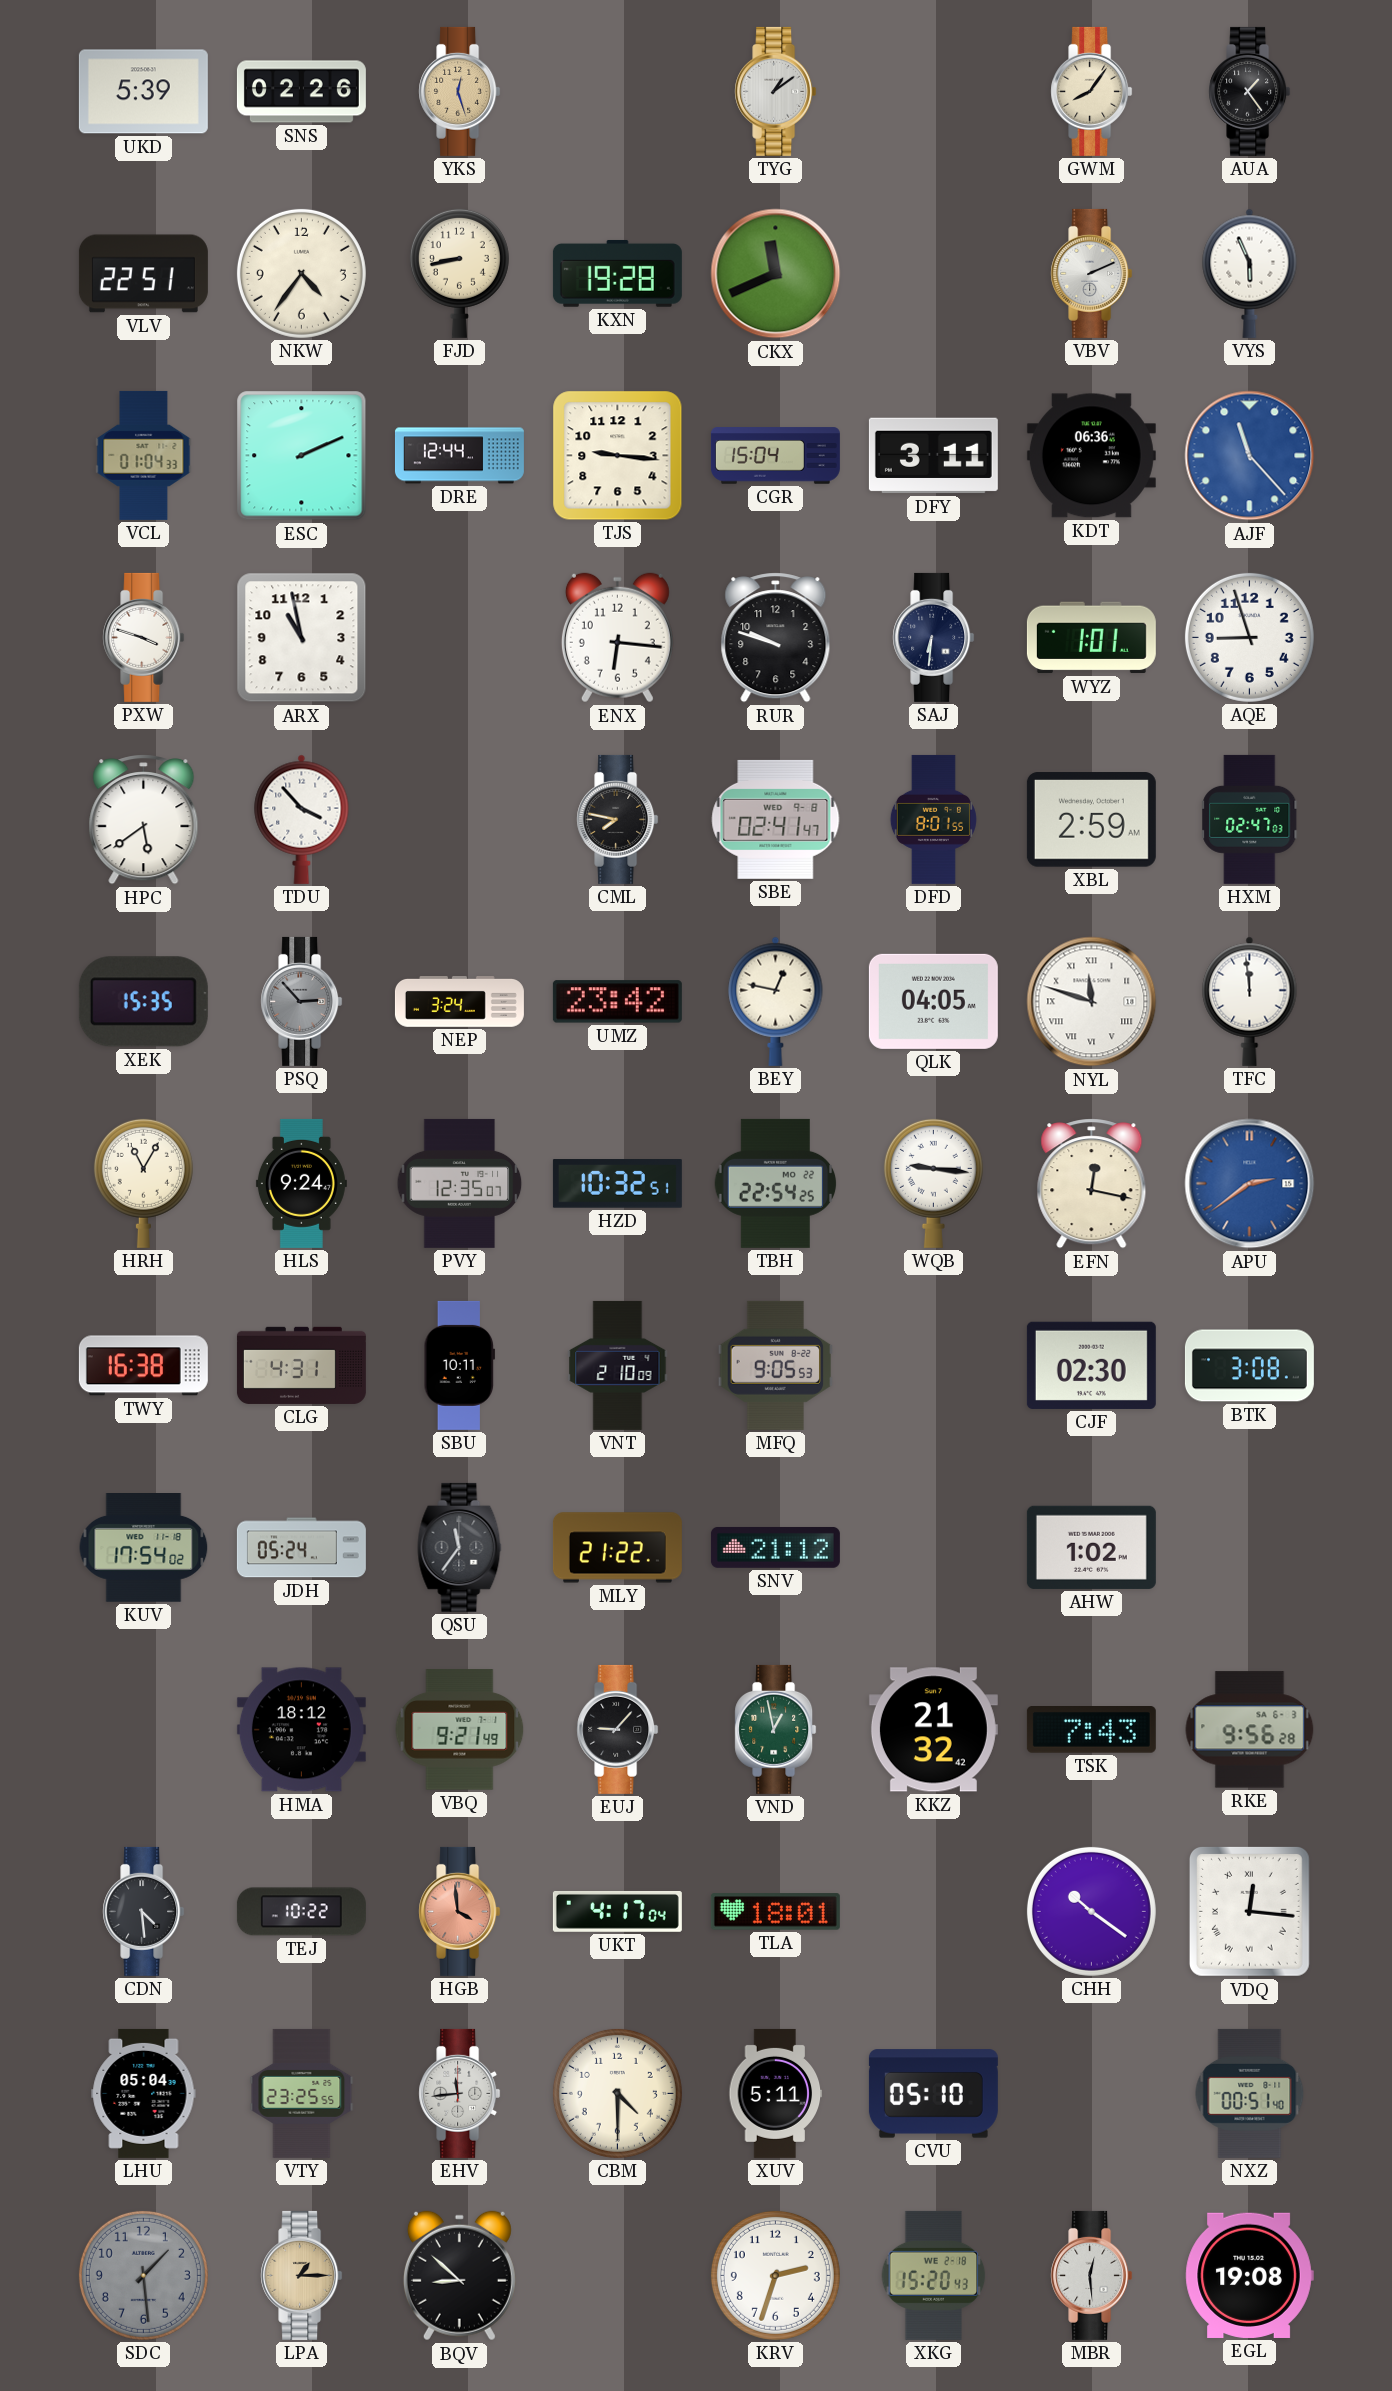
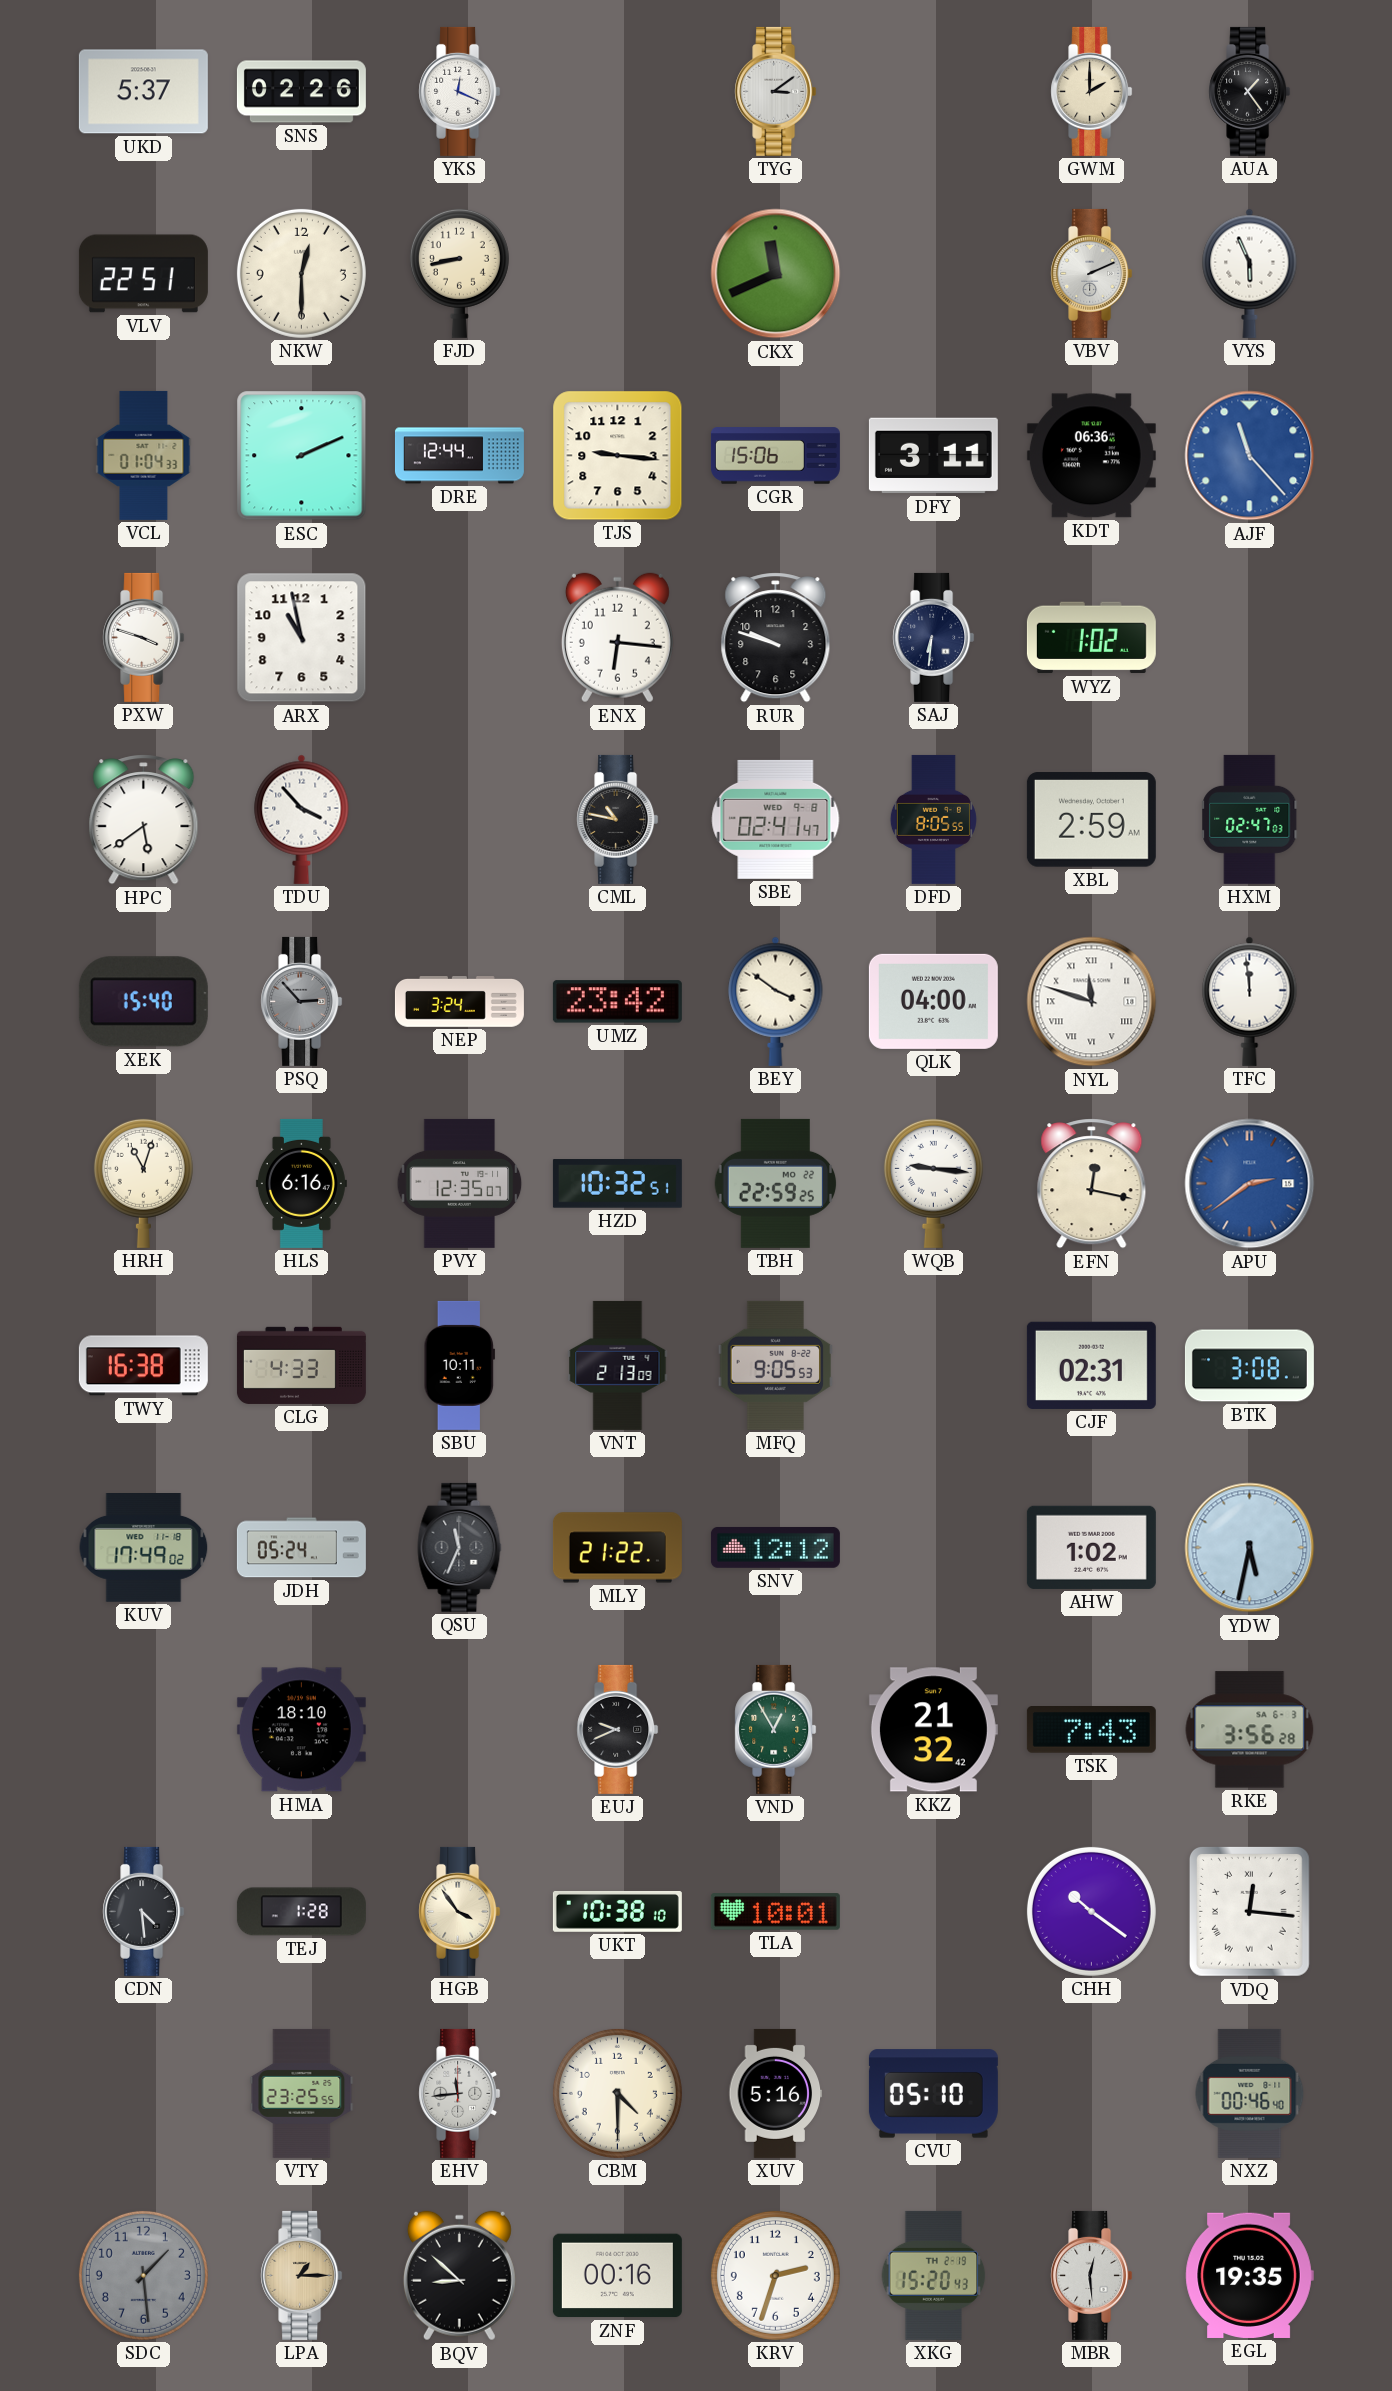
UKD: 5:39 -> 5:37 (143, 92)
YKS: 12:27 -> 12:19 (460, 91)
YKS dial: champagne -> white (460, 91)
TYG: 1:09 -> 3:09 (776, 91)
GWM: 8:06 -> 2:00 (1092, 91)
NKW: 4:36 -> 12:30 (301, 273)
KXN: 19:28 -> none (617, 274)
CGR: 15:04 -> 15:06 (775, 456)
WYZ: 1:01 -> 1:02 (1091, 638)
AQE: 8:57 -> none (1249, 637)
CML: 7:47 -> 10:47 (618, 819)
DFD: 8:01 -> 8:05 (933, 819)
XEK: 15:35 -> 15:40 (143, 1002)
BEY: 12:47 -> 3:51 (776, 1001)
QLK: 04:05 -> 04:00 (933, 1001)
HRH: 11:05 -> 11:03 (143, 1183)
HLS: 9:24 -> 6:16 (301, 1183)
TBH: 22:54 -> 22:59 (776, 1183)
CLG: 4:31 -> 4:33 (301, 1365)
VNT: 2:10 -> 2:13 (618, 1365)
CJF: 02:30 -> 02:31 (1091, 1365)
KUV: 17:54 -> 17:49 (144, 1548)
QSU: 11:36 -> 11:34 (460, 1547)
SNV: 21:12 -> 12:12 (775, 1547)
YDW: none -> 5:32 (1250, 1548)
HMA: 18:12 -> 18:10 (301, 1730)
VBQ: 9:21 -> none (460, 1730)
EUJ: 9:07 -> 9:41 (618, 1729)
VND: 12:58 -> 12:55 (776, 1729)
RKE: 9:56 -> 3:56 (1250, 1730)
TEJ: 10:22 -> 1:28 (301, 1912)
HGB: 3:59 -> 3:54 (460, 1911)
HGB dial: salmon -> cream (460, 1911)
UKT: 4:17 -> 10:38 (617, 1911)
TLA: 18:01 -> 10:01 (775, 1912)
LHU: 05:04 -> none (144, 2093)
XUV: 5:11 -> 5:16 (776, 2093)
NXZ: 00:51 -> 00:46 (1250, 2093)
ZNF: none -> 00:16 (617, 2276)
XKG date: WE 2-18 -> TH 2-19 (934, 2275)
EGL: 19:08 -> 19:35 (1249, 2275)
